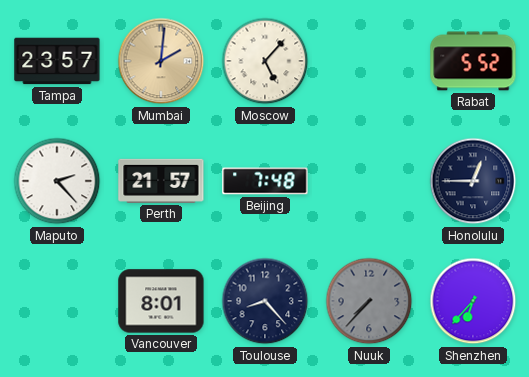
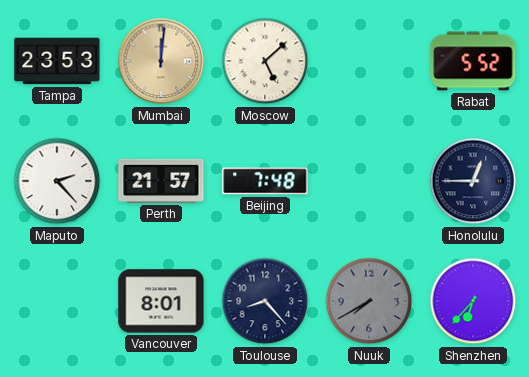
Tampa: 23:57 -> 23:53 (57, 61)
Mumbai: 2:01 -> 12:01 (161, 61)
Moscow: 5:07 -> 5:08 (265, 61)
Nuuk: 7:37 -> 7:40 (369, 301)
